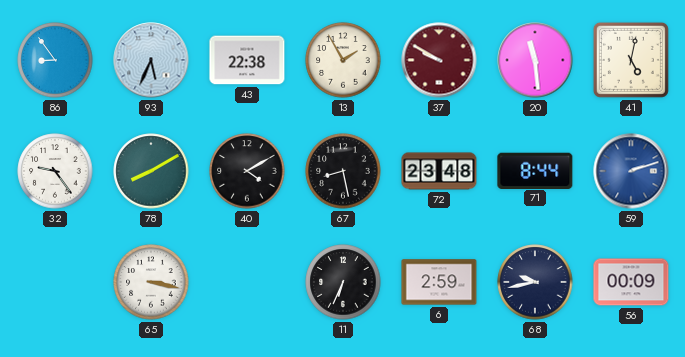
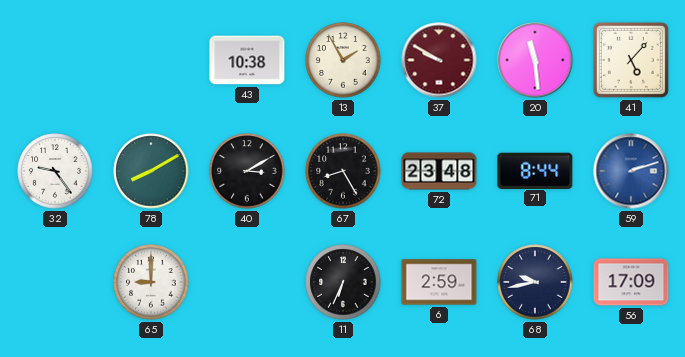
86: 8:54 -> none (55, 60)
93: 5:34 -> none (151, 60)
43: 22:38 -> 10:38 (247, 60)
41: 5:02 -> 5:07 (631, 60)
40: 4:10 -> 3:10 (247, 171)
67: 8:28 -> 8:25 (343, 171)
65: 3:17 -> 9:00 (151, 282)
56: 00:09 -> 17:09 (631, 282)
